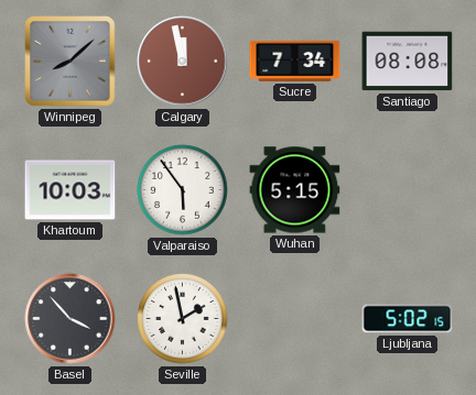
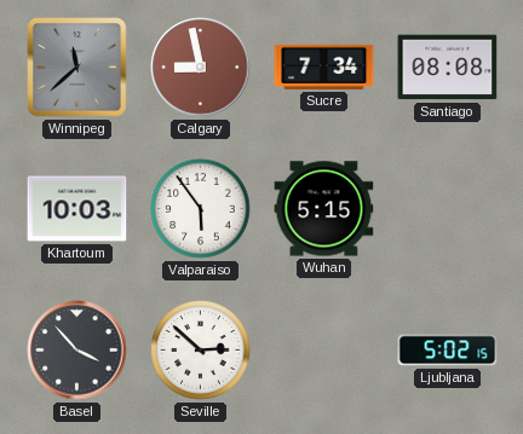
Winnipeg: 8:08 -> 11:38 (77, 68)
Calgary: 11:58 -> 8:58 (201, 68)
Seville: 1:58 -> 2:52 (201, 351)
